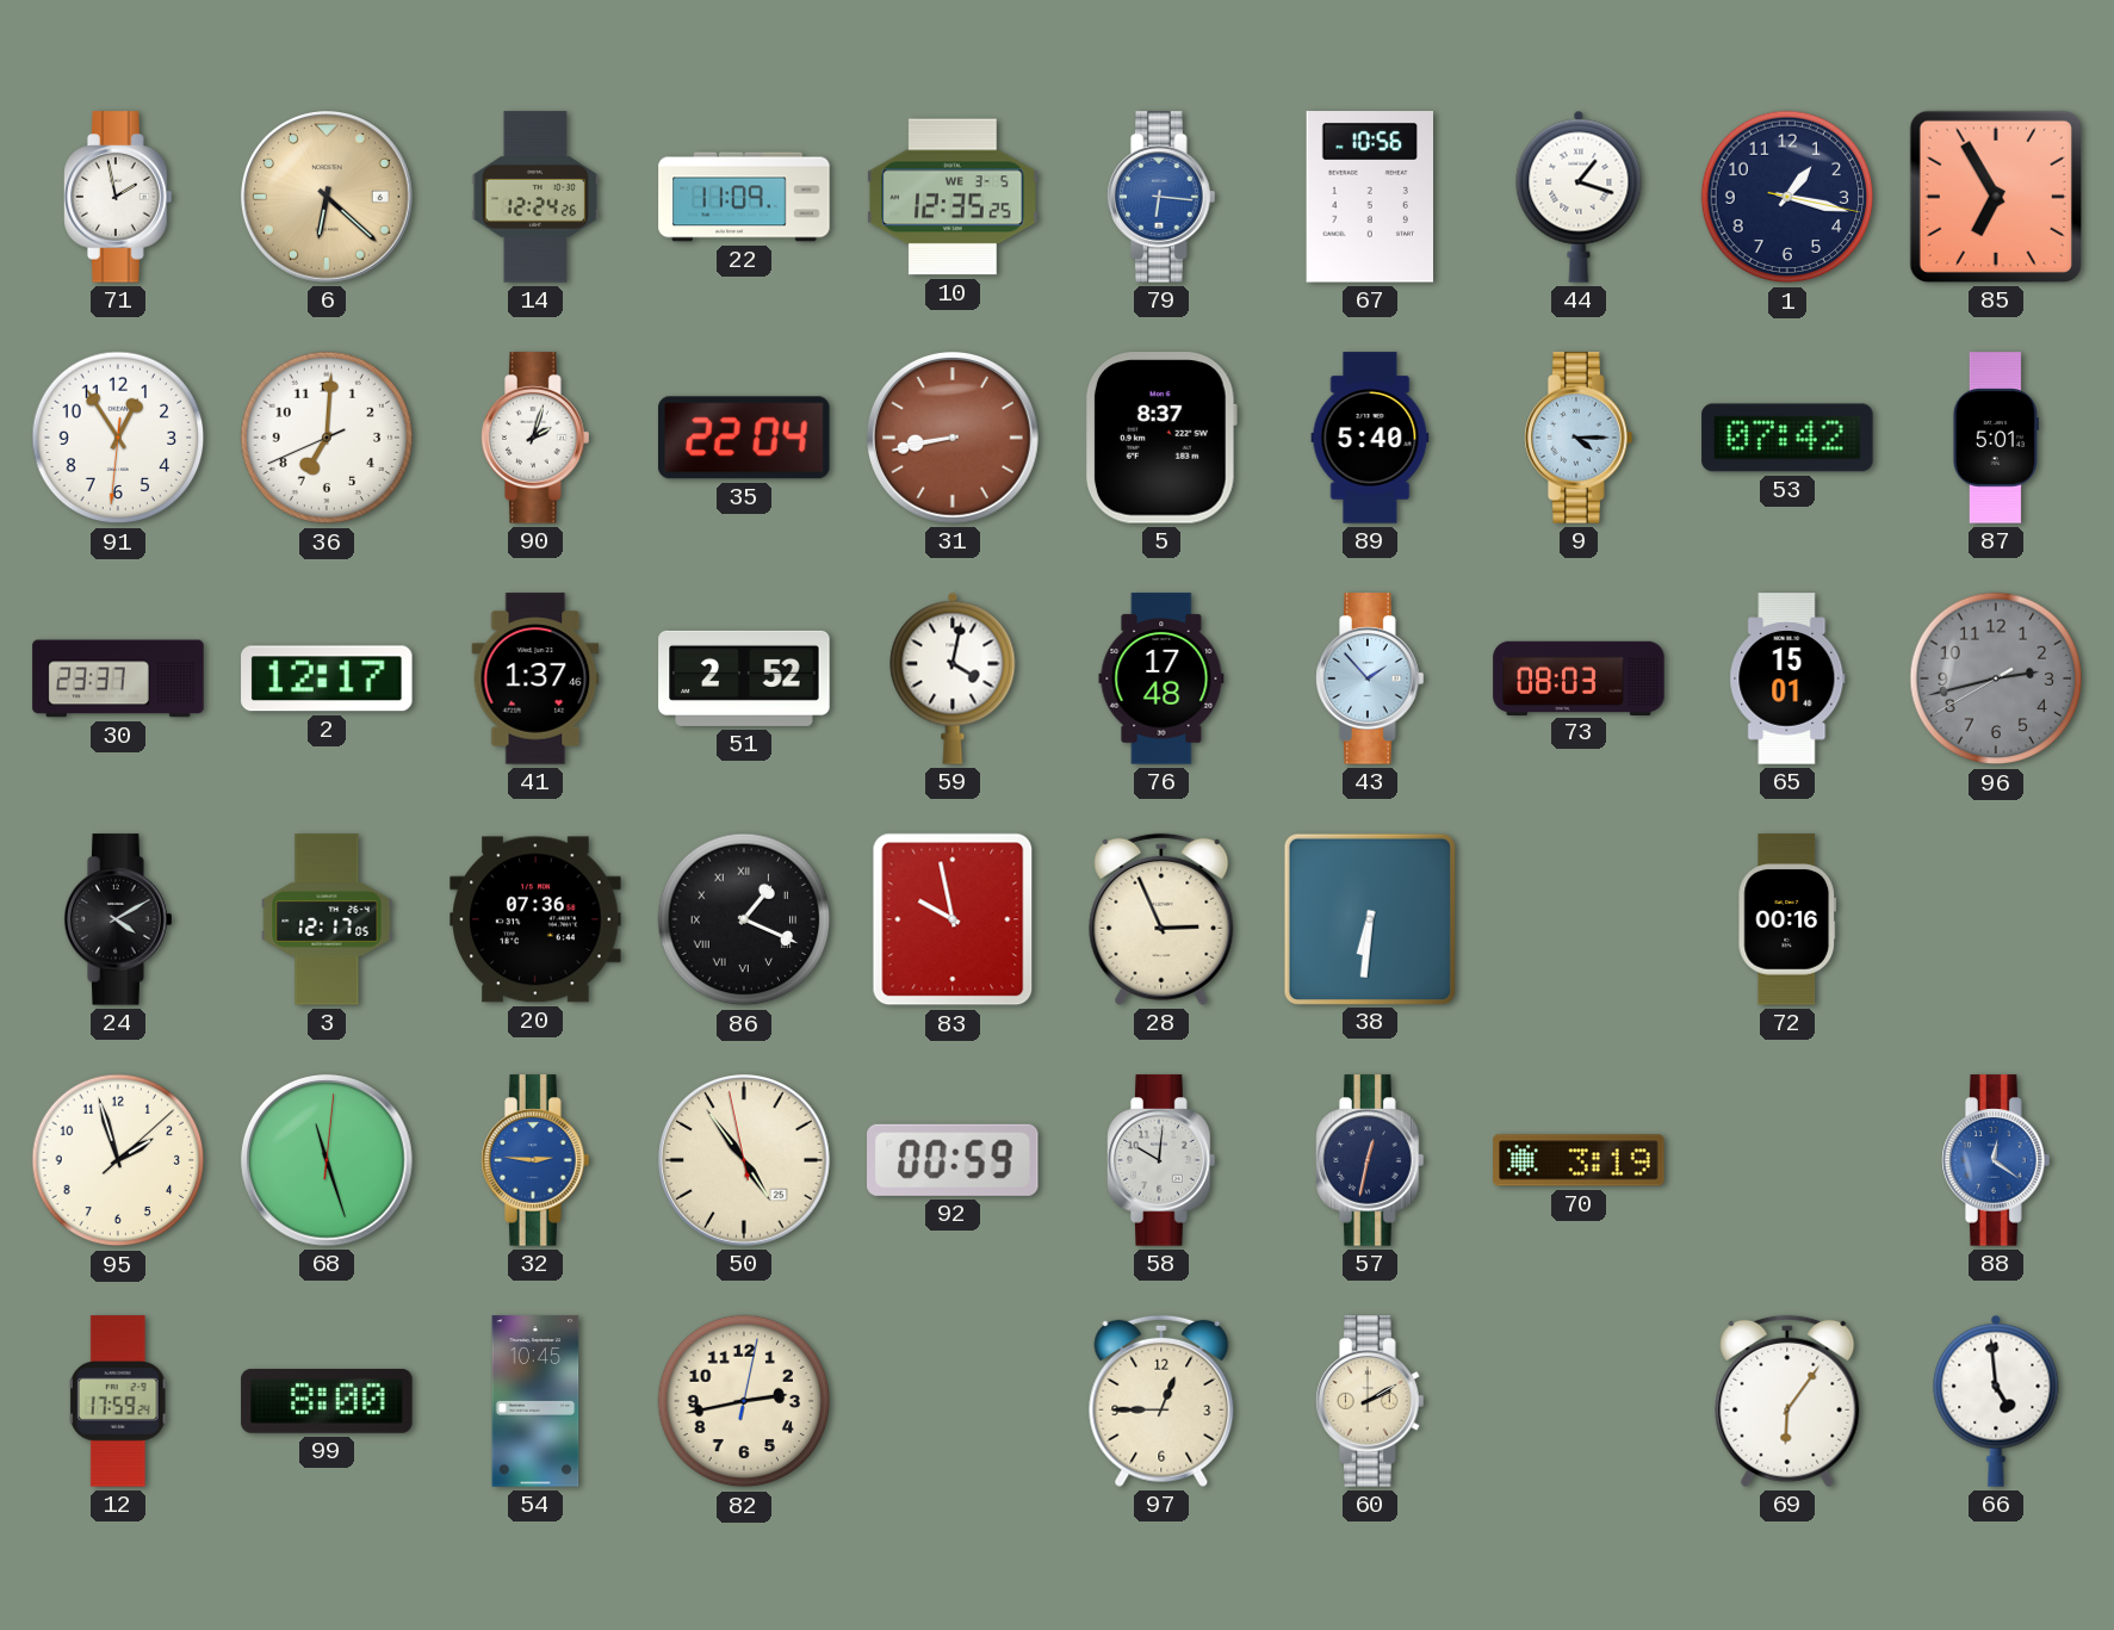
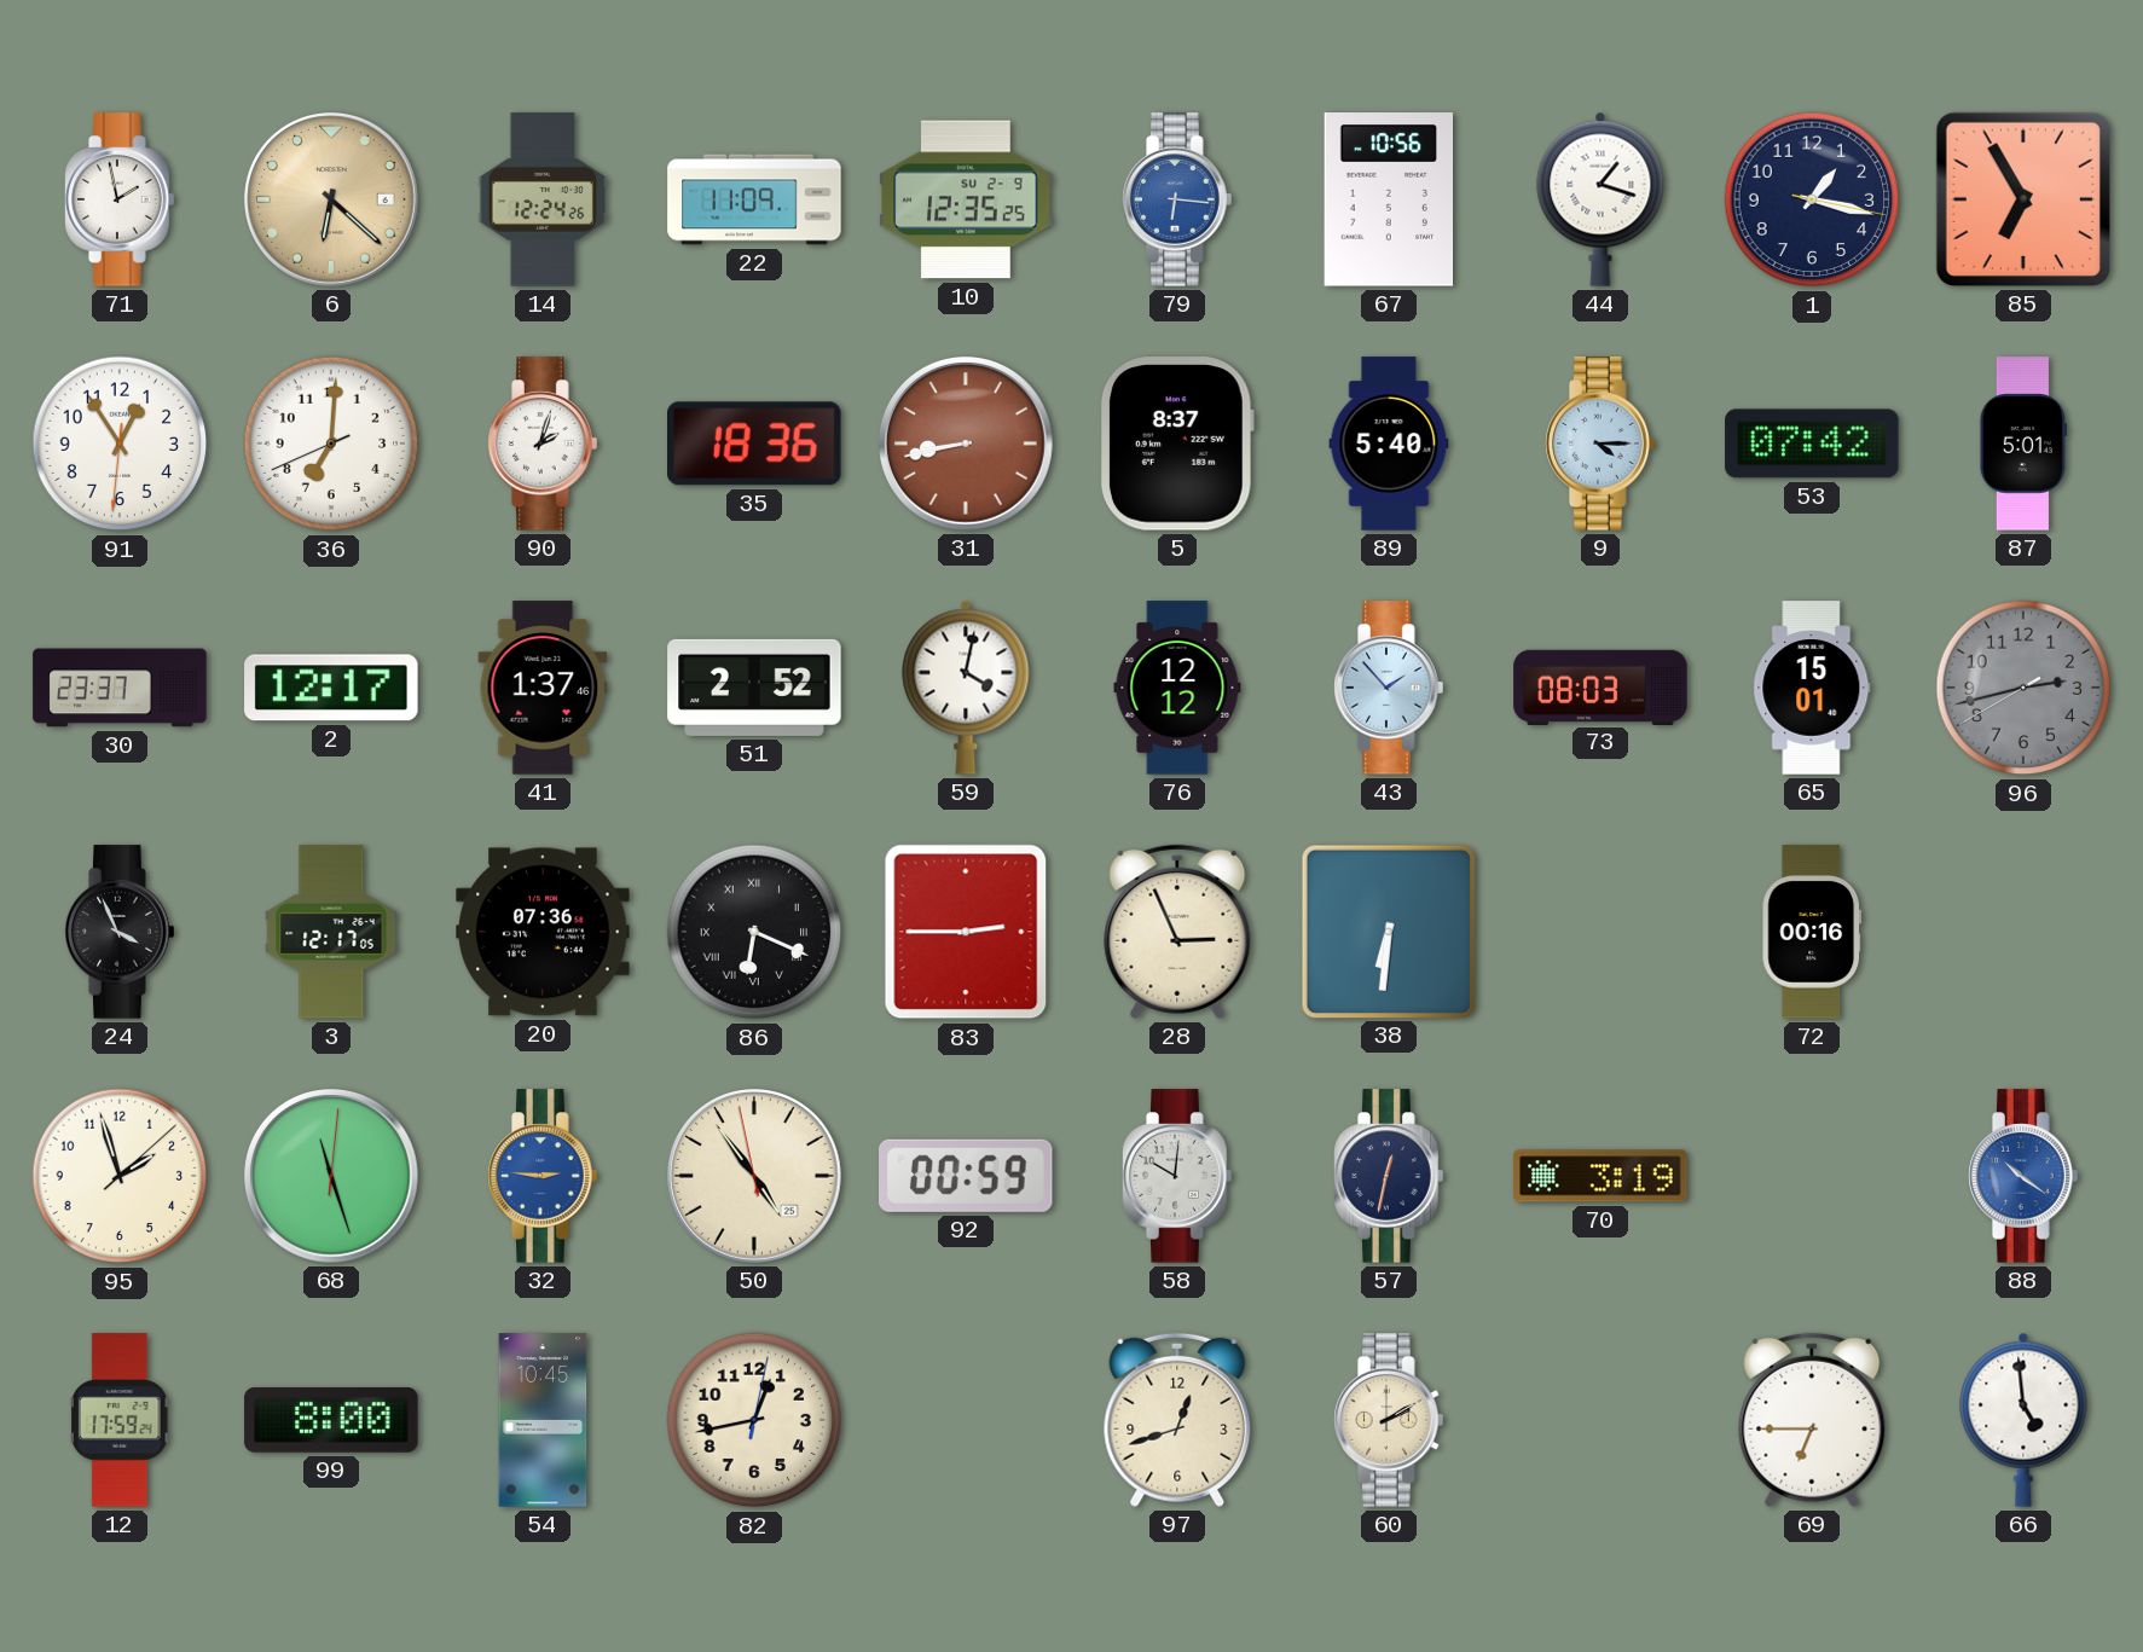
10 date: WE 3-5 -> SU 2-9 (966, 199)
35: 22:04 -> 18:36 (754, 444)
76: 17:48 -> 12:12 (1177, 688)
24: 4:10 -> 3:56 (120, 932)
86: 1:19 -> 6:19 (754, 932)
83: 9:58 -> 2:45 (966, 932)
88: 12:21 -> 10:21 (2023, 1176)
82: 2:43 -> 12:43 (754, 1420)
97: 12:45 -> 12:42 (1177, 1420)
69: 6:06 -> 6:45 (1812, 1420)
